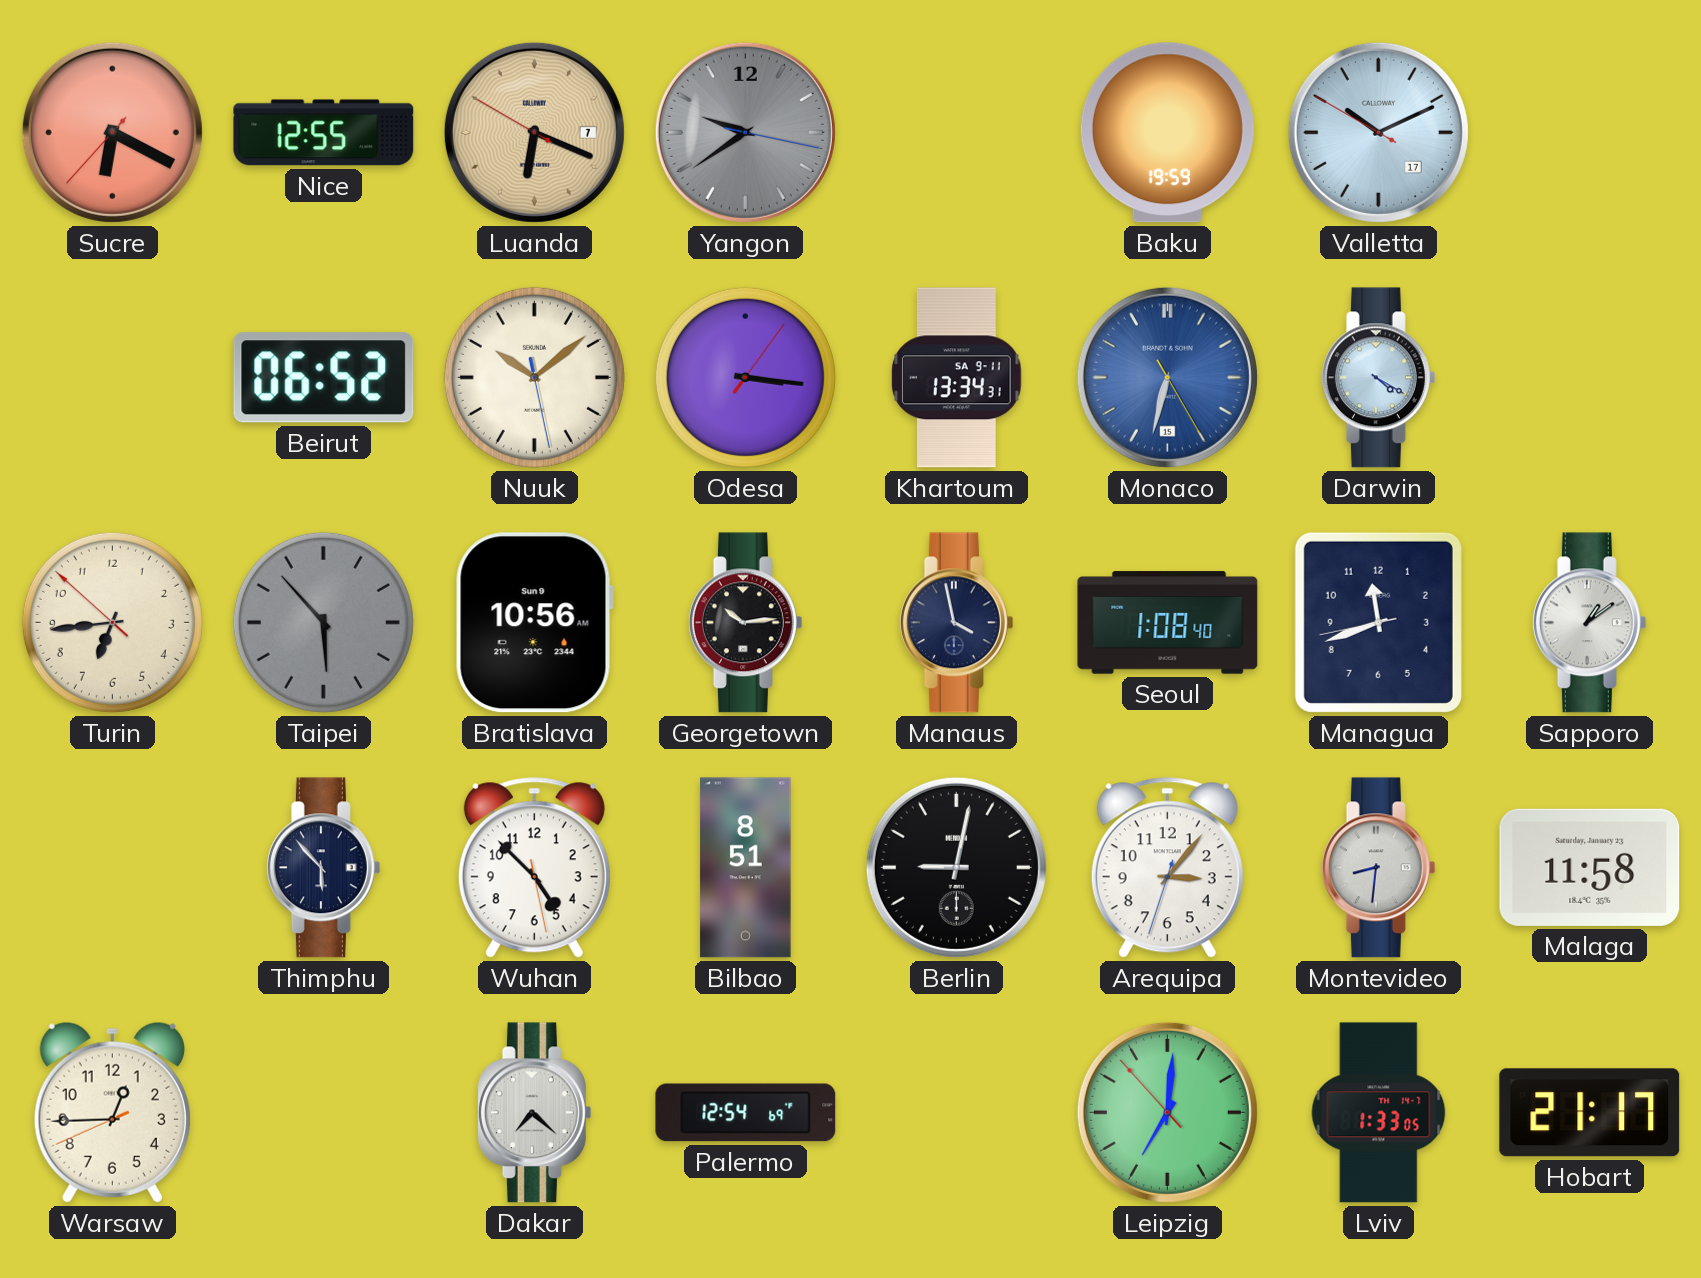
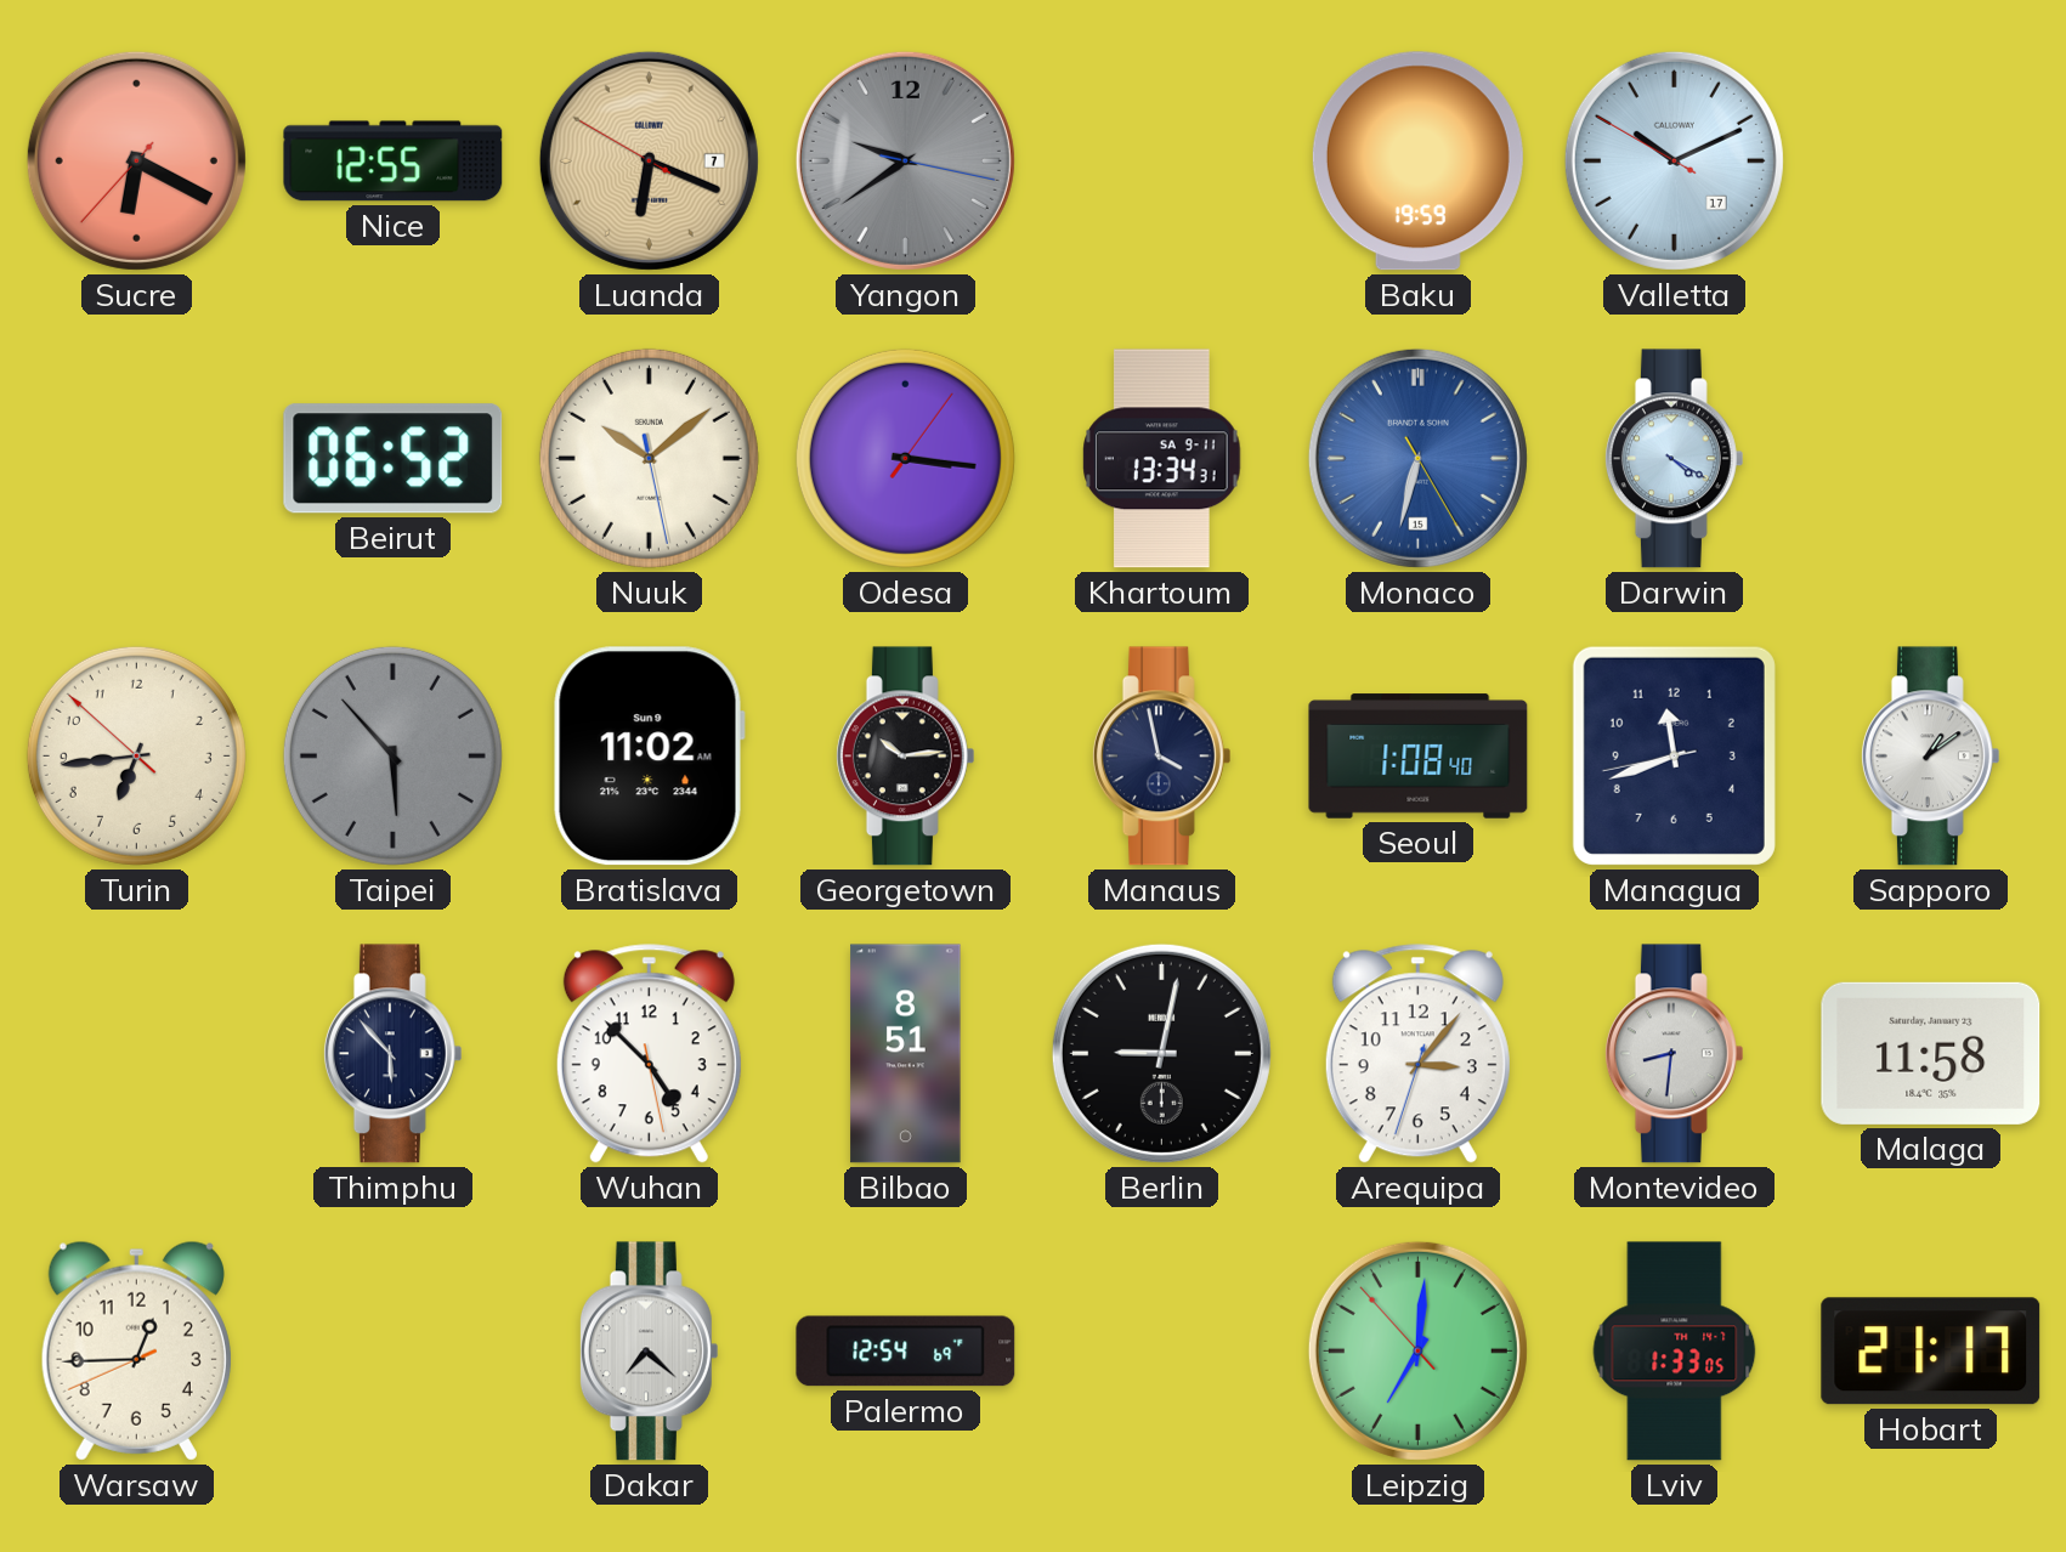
Bratislava: 10:56 -> 11:02 (649, 757)
